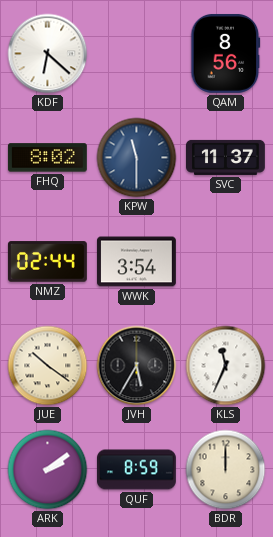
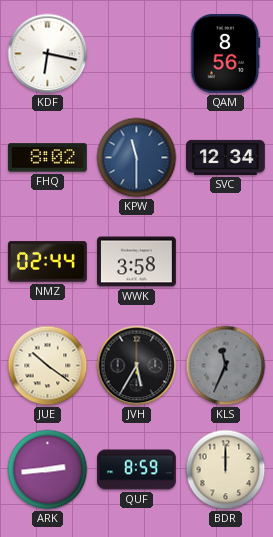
KDF: 6:22 -> 6:17 (48, 54)
SVC: 11:37 -> 12:34 (226, 157)
WWK: 3:54 -> 3:58 (137, 262)
KLS dial: white -> grey (226, 366)
ARK: 2:09 -> 2:44 (48, 470)
